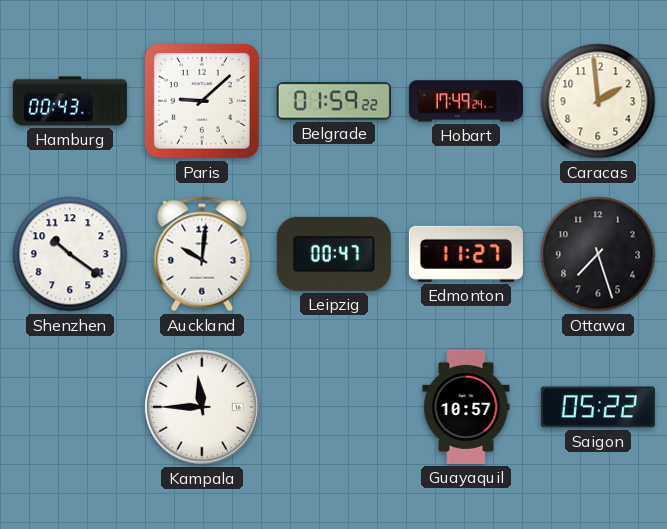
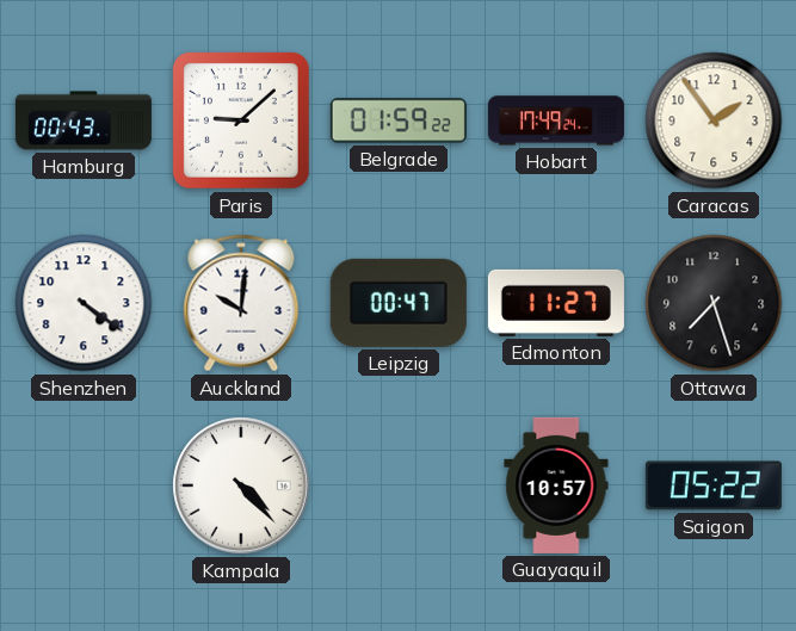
Caracas: 1:59 -> 1:54 (714, 120)
Shenzhen: 10:21 -> 4:21 (84, 303)
Kampala: 11:45 -> 4:23 (241, 485)
